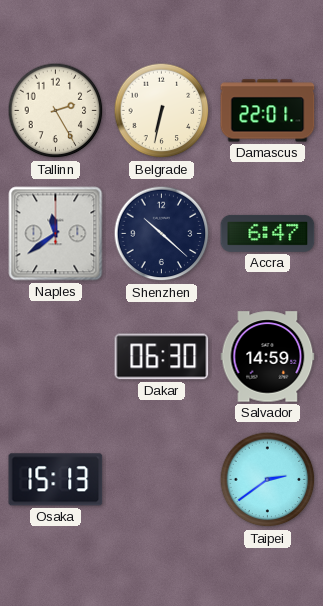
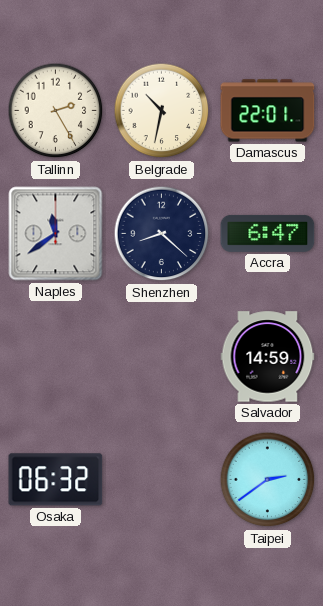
Belgrade: 6:32 -> 10:32 (162, 111)
Shenzhen: 10:22 -> 8:22 (162, 234)
Dakar: 06:30 -> none (162, 357)
Osaka: 15:13 -> 06:32 (56, 480)
